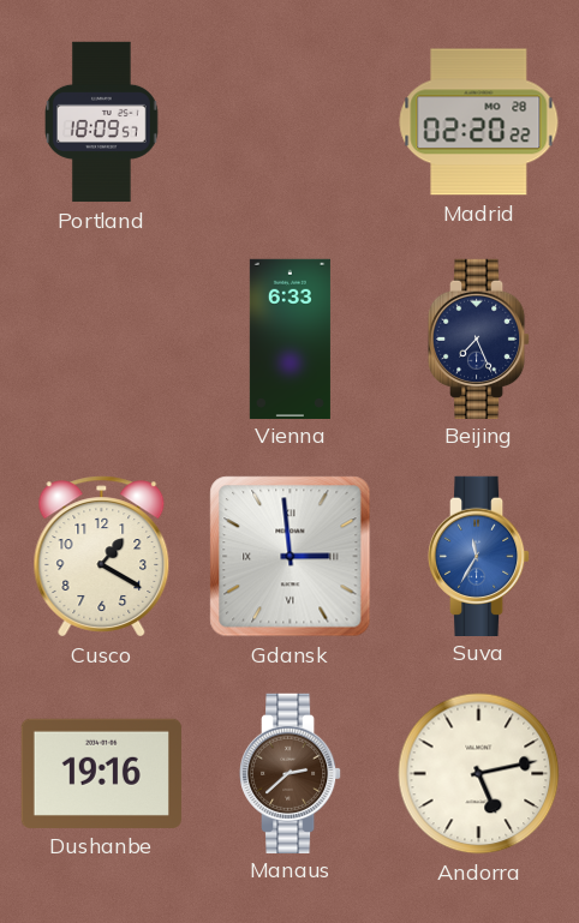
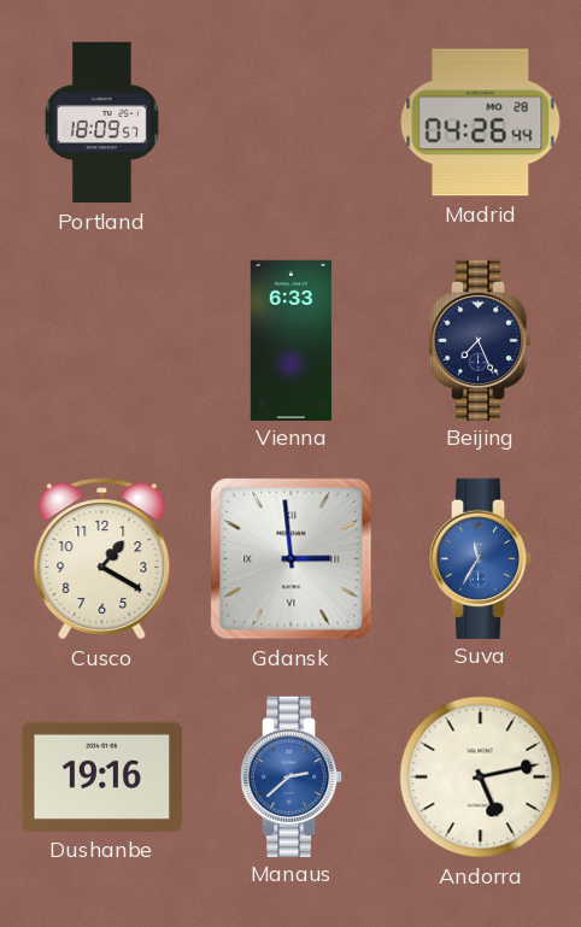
Madrid: 02:20 -> 04:26 (481, 123)
Manaus dial: brown -> blue (292, 776)
